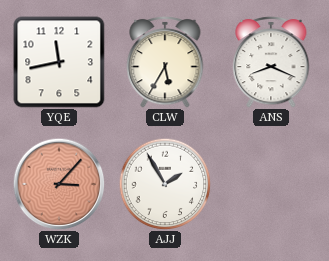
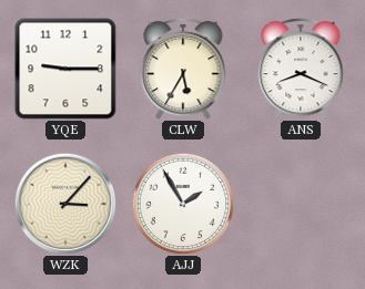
YQE: 11:43 -> 9:15 (65, 69)
WZK dial: salmon -> cream (65, 204)
